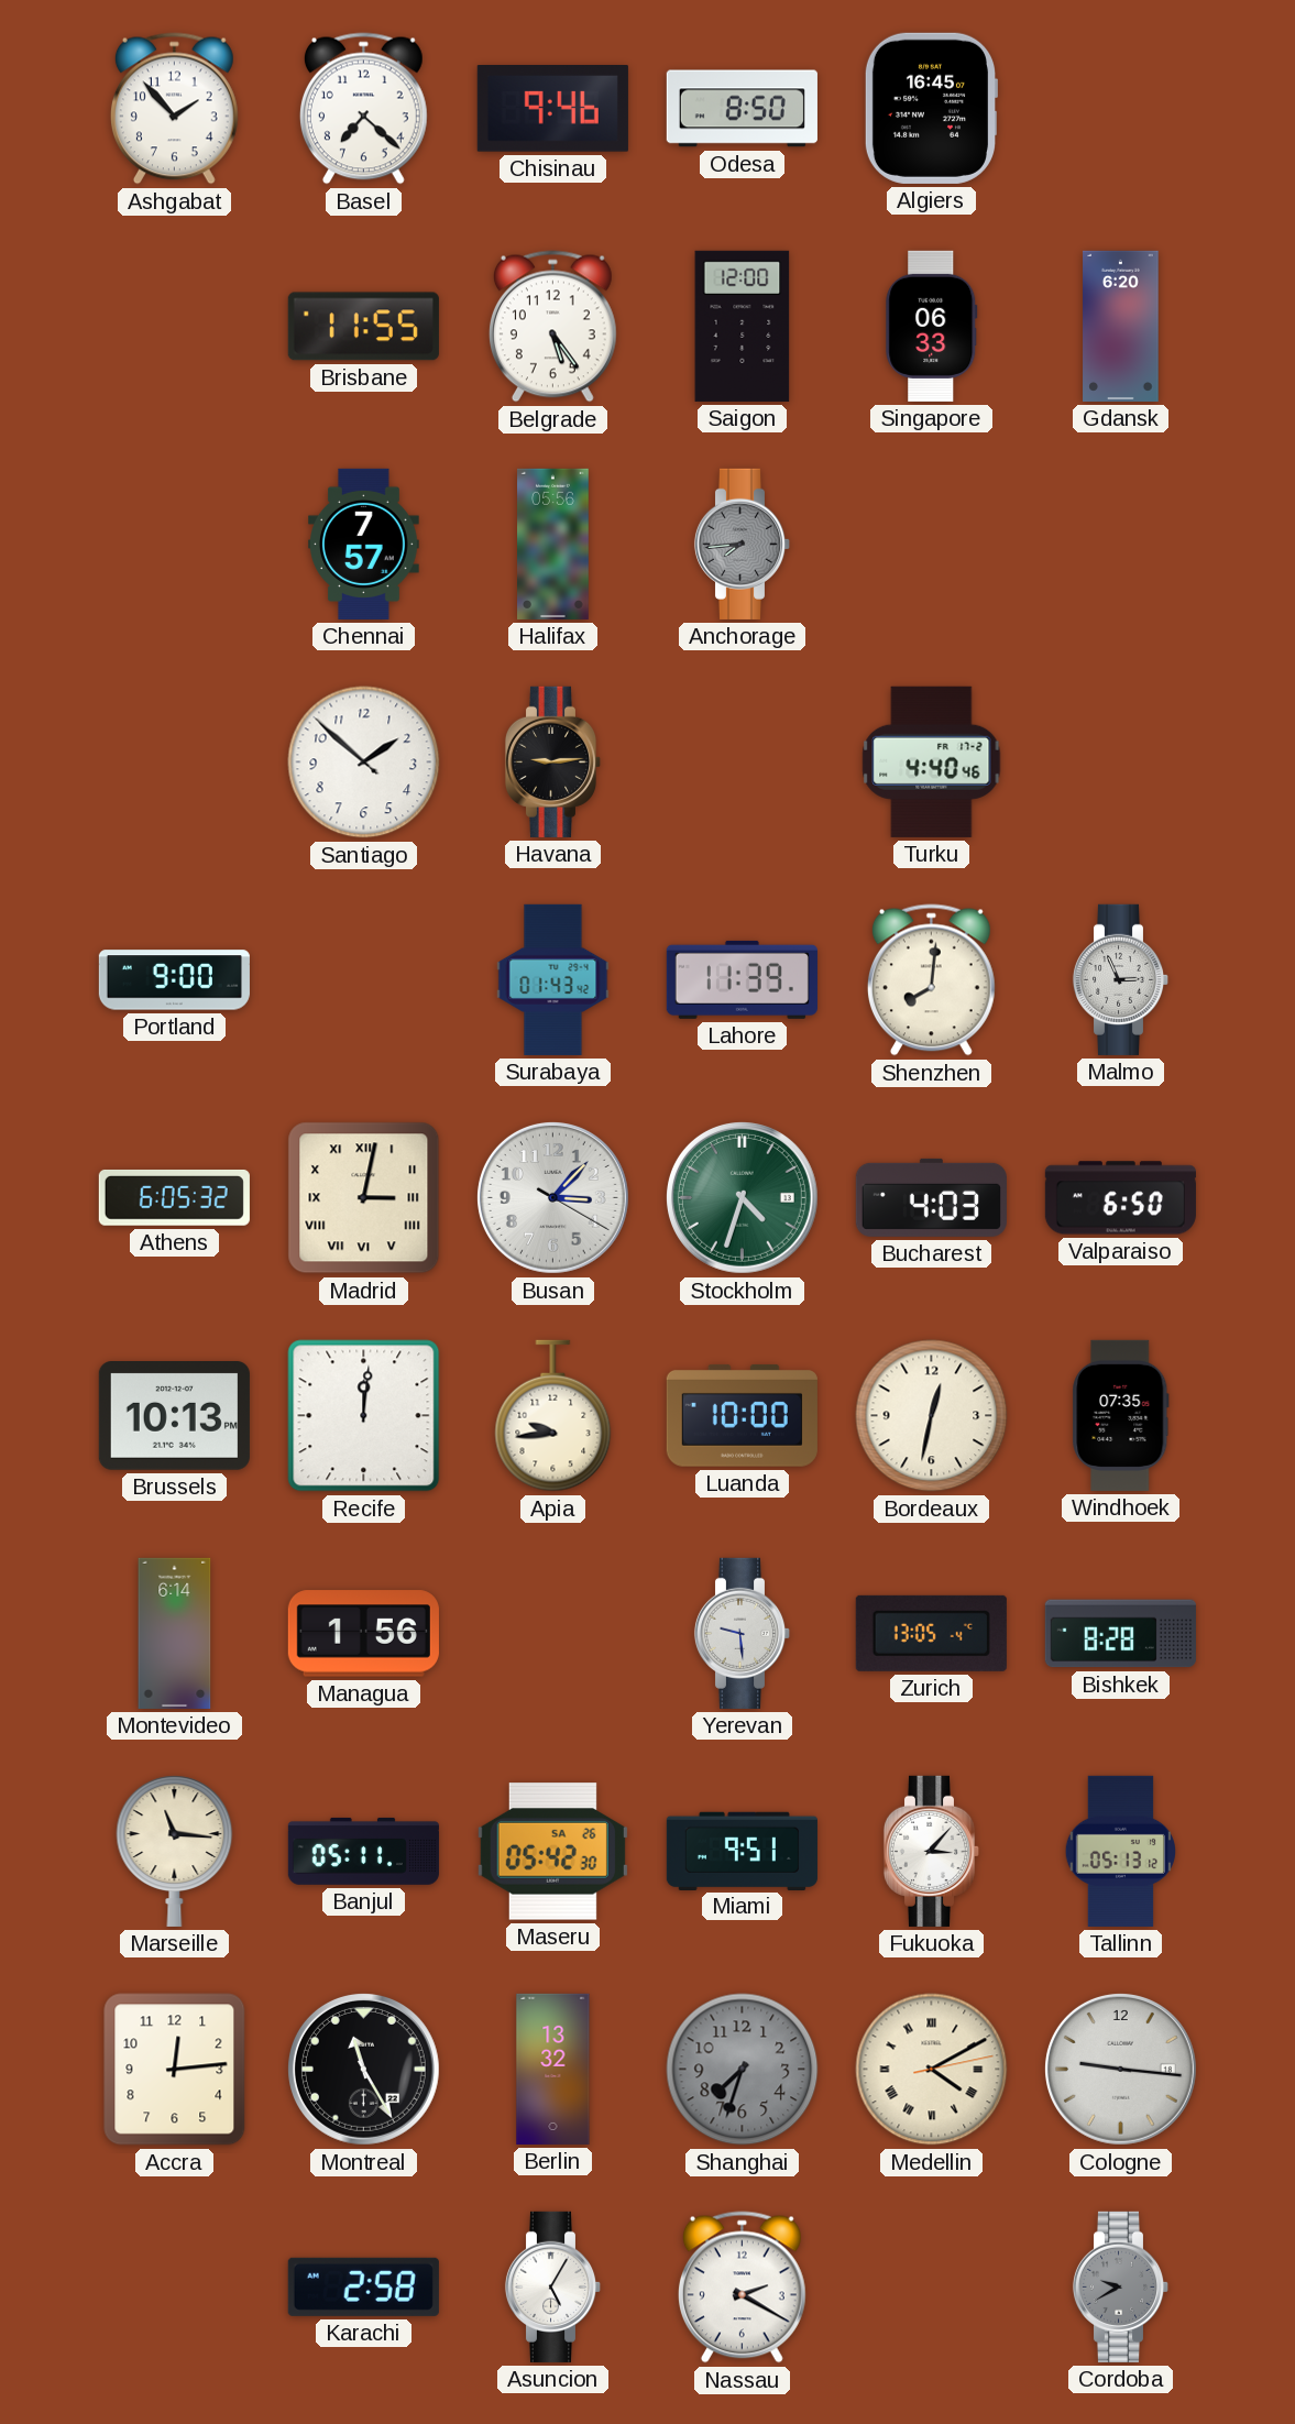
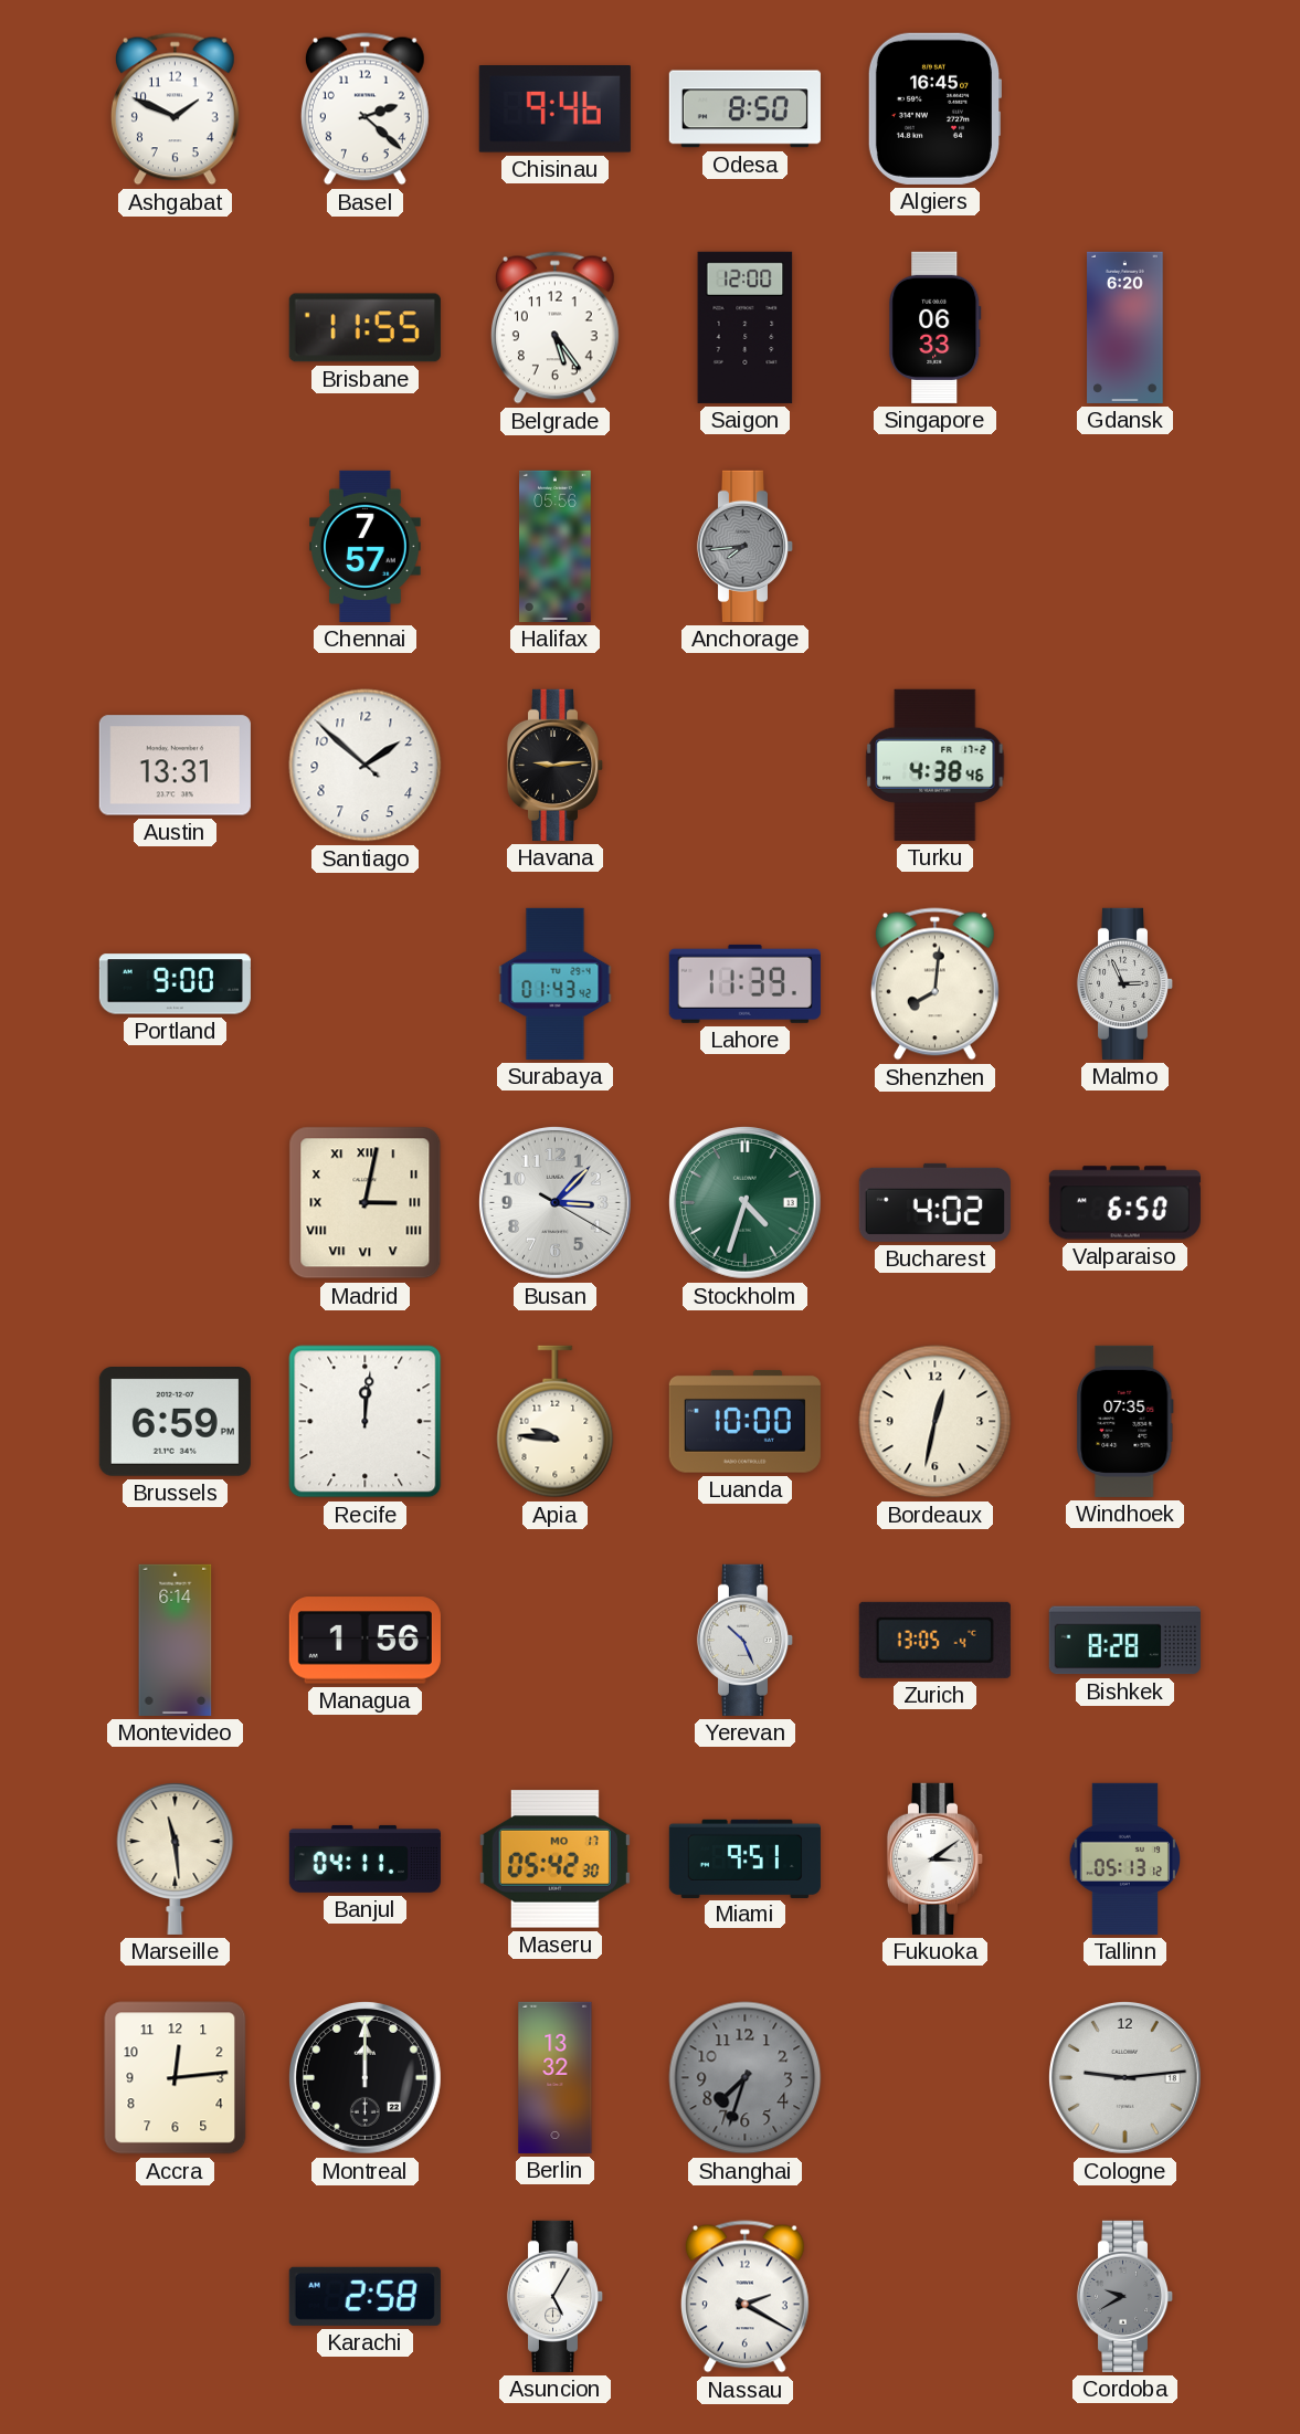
Ashgabat: 1:53 -> 1:49 (175, 109)
Basel: 7:22 -> 2:22 (364, 109)
Austin: none -> 13:31 (175, 766)
Turku: 4:40 -> 4:38 (936, 765)
Athens: 6:05 -> none (174, 1198)
Bucharest: 4:03 -> 4:02 (934, 1202)
Brussels: 10:13 -> 6:59 (175, 1422)
Apia: 9:44 -> 9:46 (556, 1422)
Yerevan: 9:29 -> 10:26 (746, 1640)
Marseille: 11:16 -> 11:29 (176, 1858)
Banjul: 05:11 -> 04:11 (364, 1858)
Maseru date: SA 26 -> MO 17 (554, 1859)
Fukuoka: 3:07 -> 3:09 (936, 1858)
Montreal: 11:25 -> 12:00 (364, 2077)
Medellin: 4:10 -> none (932, 2070)
Cologne: 9:16 -> 9:14 (1124, 2077)
